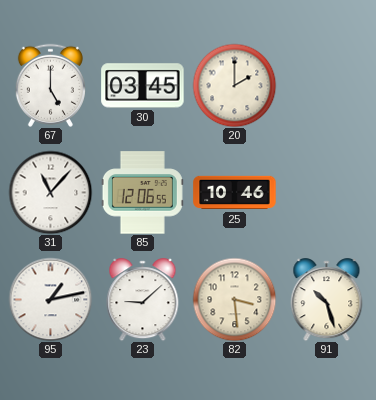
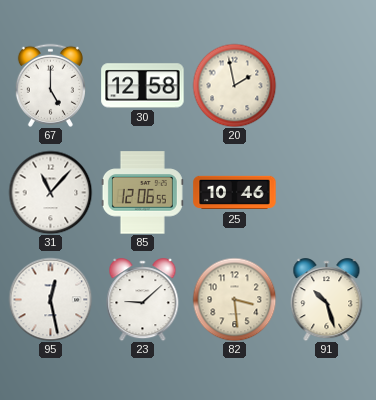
30: 03:45 -> 12:58 (143, 86)
20: 2:00 -> 1:58 (234, 85)
95: 1:13 -> 12:28 (50, 299)
